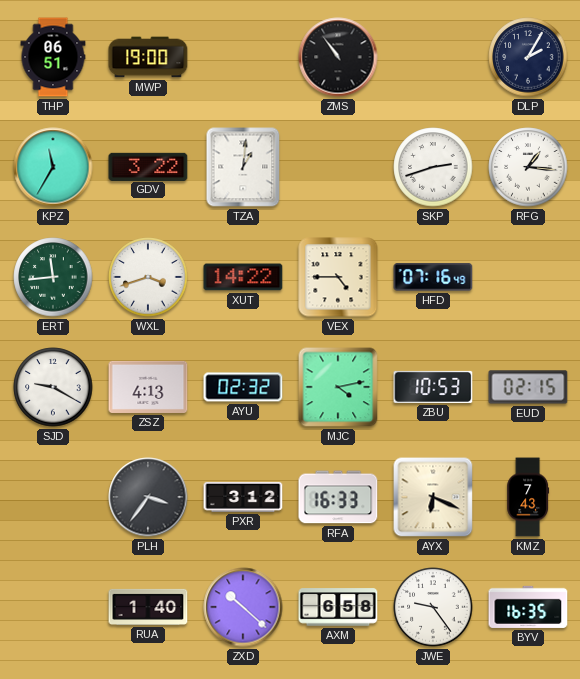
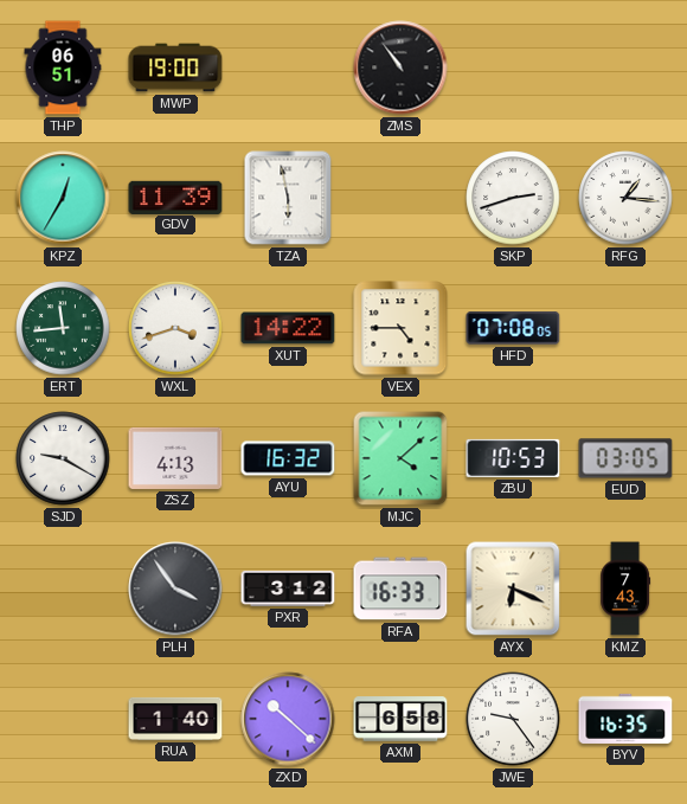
DLP: 2:05 -> none (528, 57)
KPZ: 11:35 -> 12:35 (63, 198)
GDV: 3:22 -> 11:39 (175, 197)
TZA: 1:01 -> 5:58 (288, 198)
HFD: 07:16 -> 07:08 (513, 328)
AYU: 02:32 -> 16:32 (288, 458)
MJC: 4:13 -> 4:08 (400, 458)
EUD: 02:15 -> 03:05 (625, 458)
PLH: 3:36 -> 3:54 (175, 588)
